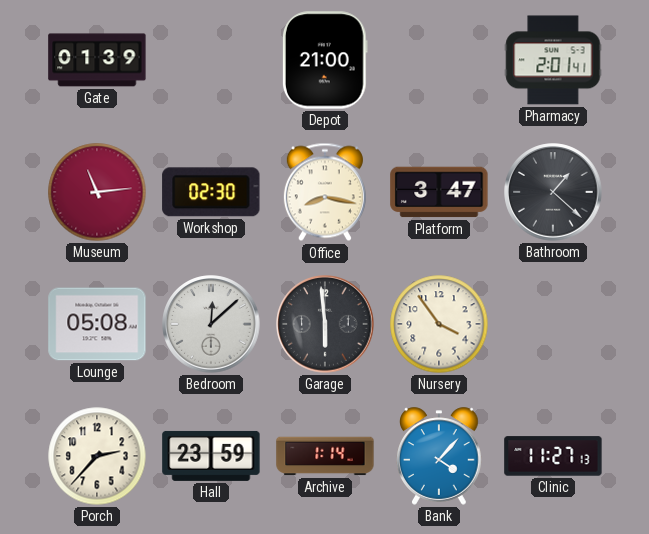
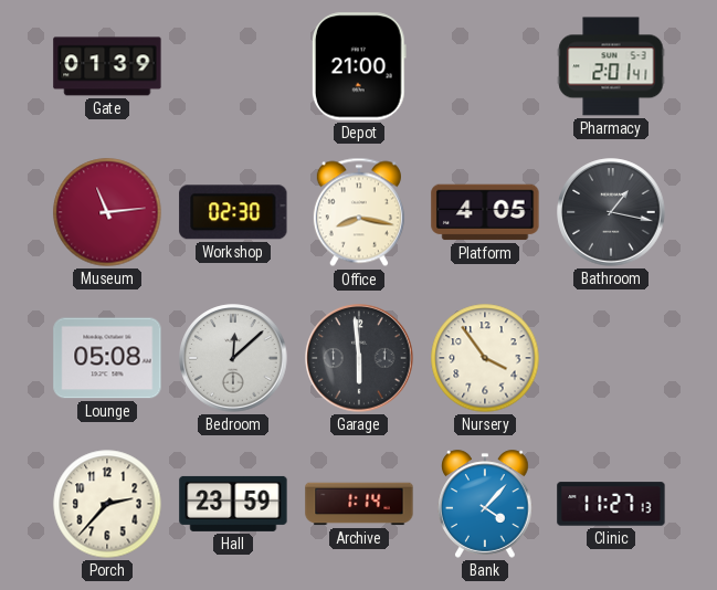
Platform: 3:47 -> 4:05 (485, 212)
Bathroom: 1:22 -> 1:17 (611, 212)
